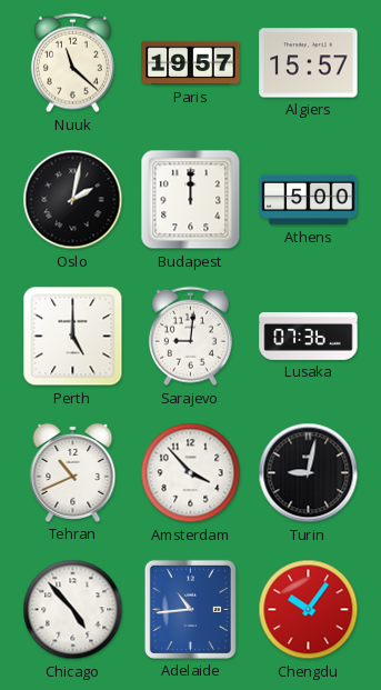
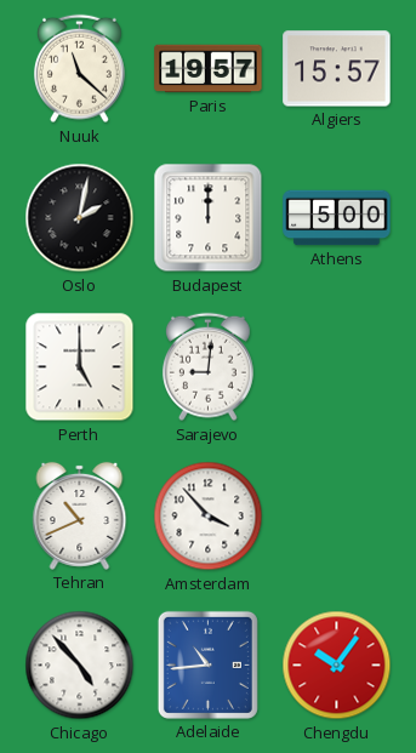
Lusaka: 07:36 -> none (309, 336)
Turin: 9:02 -> none (309, 473)
